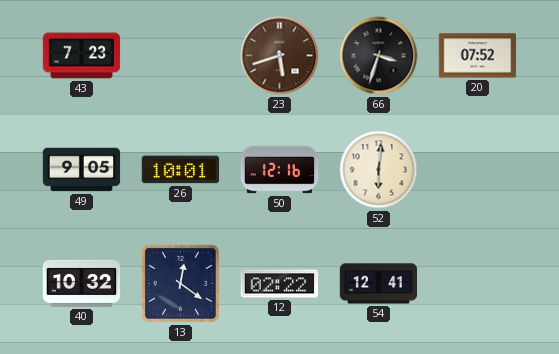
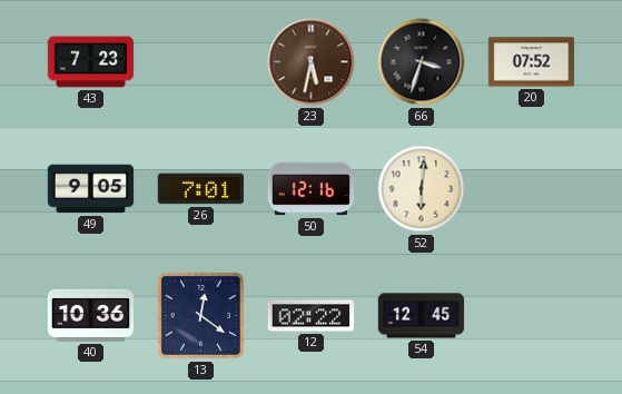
23: 5:42 -> 5:32 (312, 62)
26: 10:01 -> 7:01 (201, 189)
40: 10:32 -> 10:36 (91, 315)
54: 12:41 -> 12:45 (422, 316)
